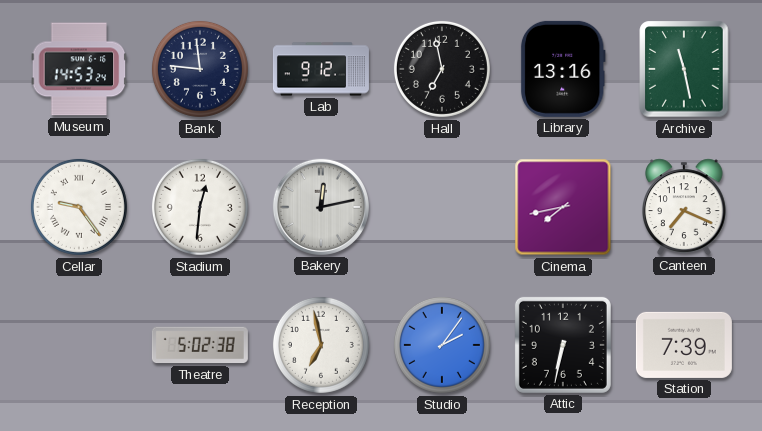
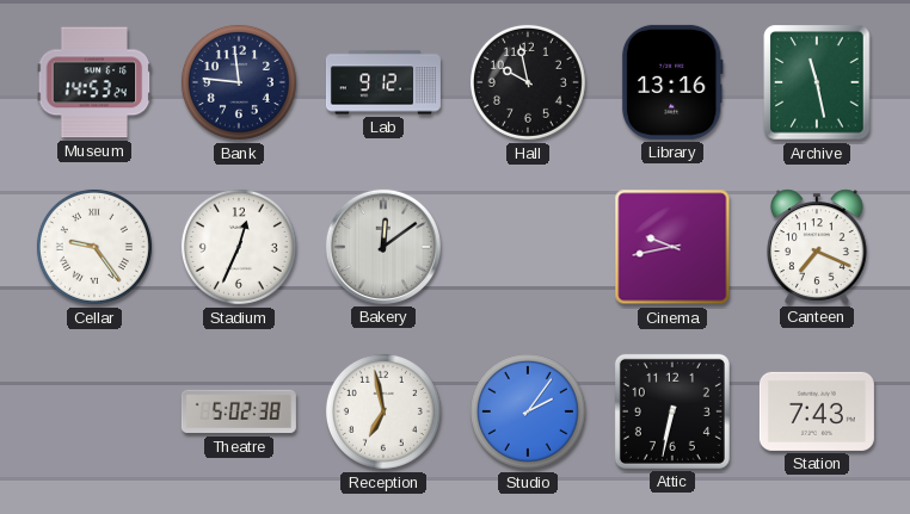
Hall: 6:58 -> 9:58 (528, 82)
Stadium: 12:31 -> 12:34 (239, 247)
Bakery: 12:13 -> 12:09 (383, 247)
Cinema: 7:43 -> 9:43 (672, 247)
Station: 7:39 -> 7:43 (817, 411)
